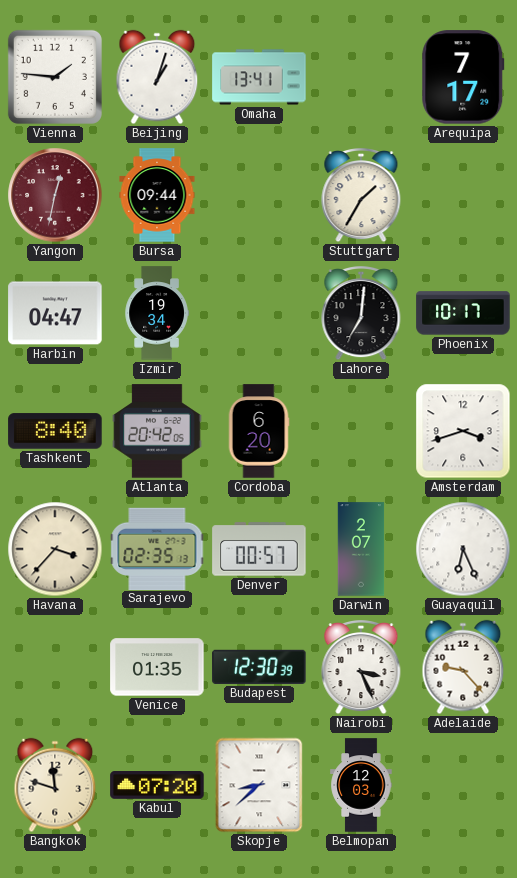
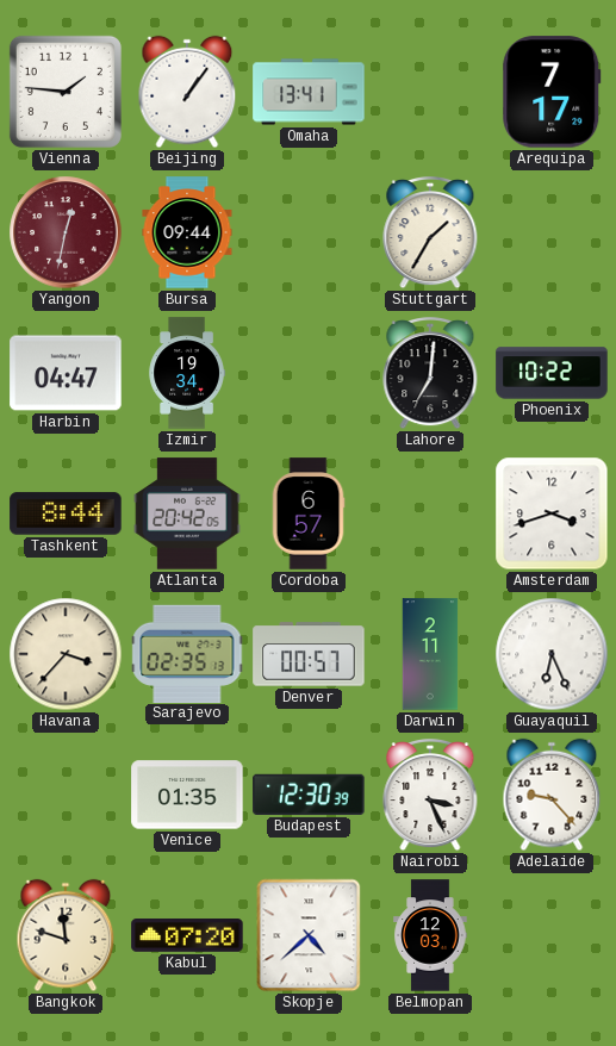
Beijing: 1:03 -> 1:06 (187, 92)
Phoenix: 10:17 -> 10:22 (552, 373)
Tashkent: 8:40 -> 8:44 (66, 513)
Cordoba: 6:20 -> 6:57 (309, 513)
Darwin: 2:07 -> 2:11 (430, 654)
Skopje: 8:38 -> 4:38 (309, 935)
